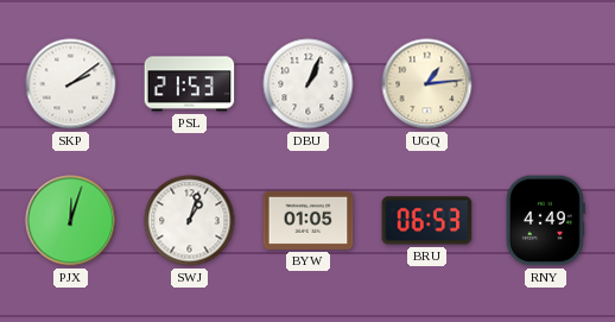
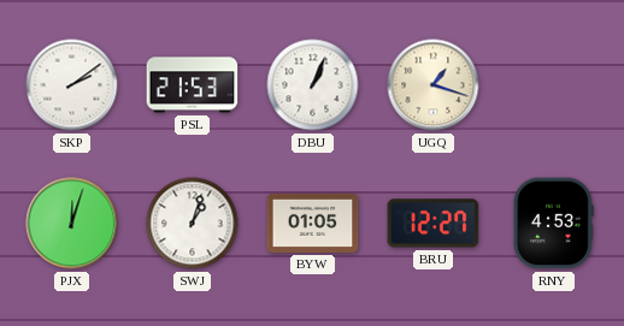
UGQ: 1:14 -> 1:18 (434, 85)
BRU: 06:53 -> 12:27 (434, 224)
RNY: 4:49 -> 4:53 (554, 224)
